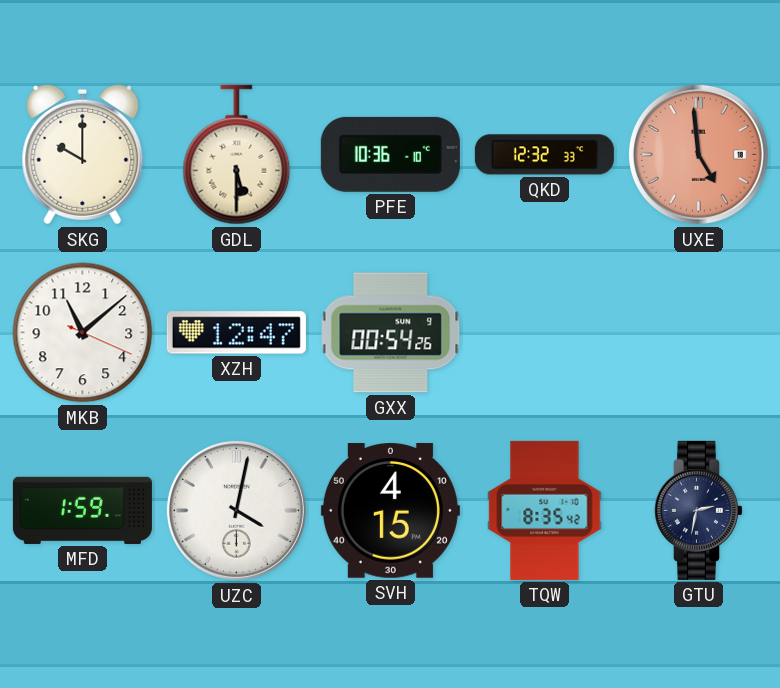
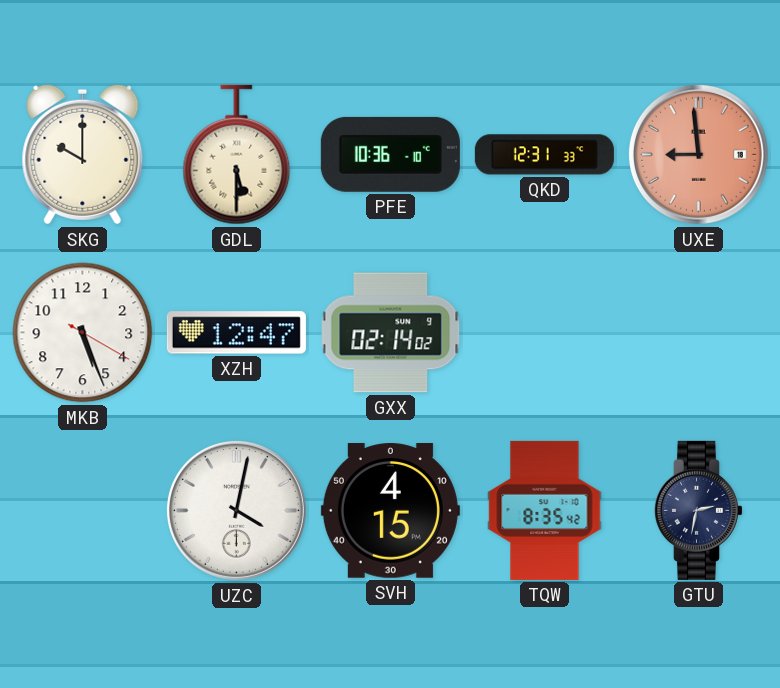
QKD: 12:32 -> 12:31 (544, 155)
UXE: 4:59 -> 8:59 (698, 154)
MKB: 11:08 -> 5:26 (83, 333)
GXX: 00:54 -> 02:14 (391, 333)
MFD: 1:59 -> none (82, 510)
